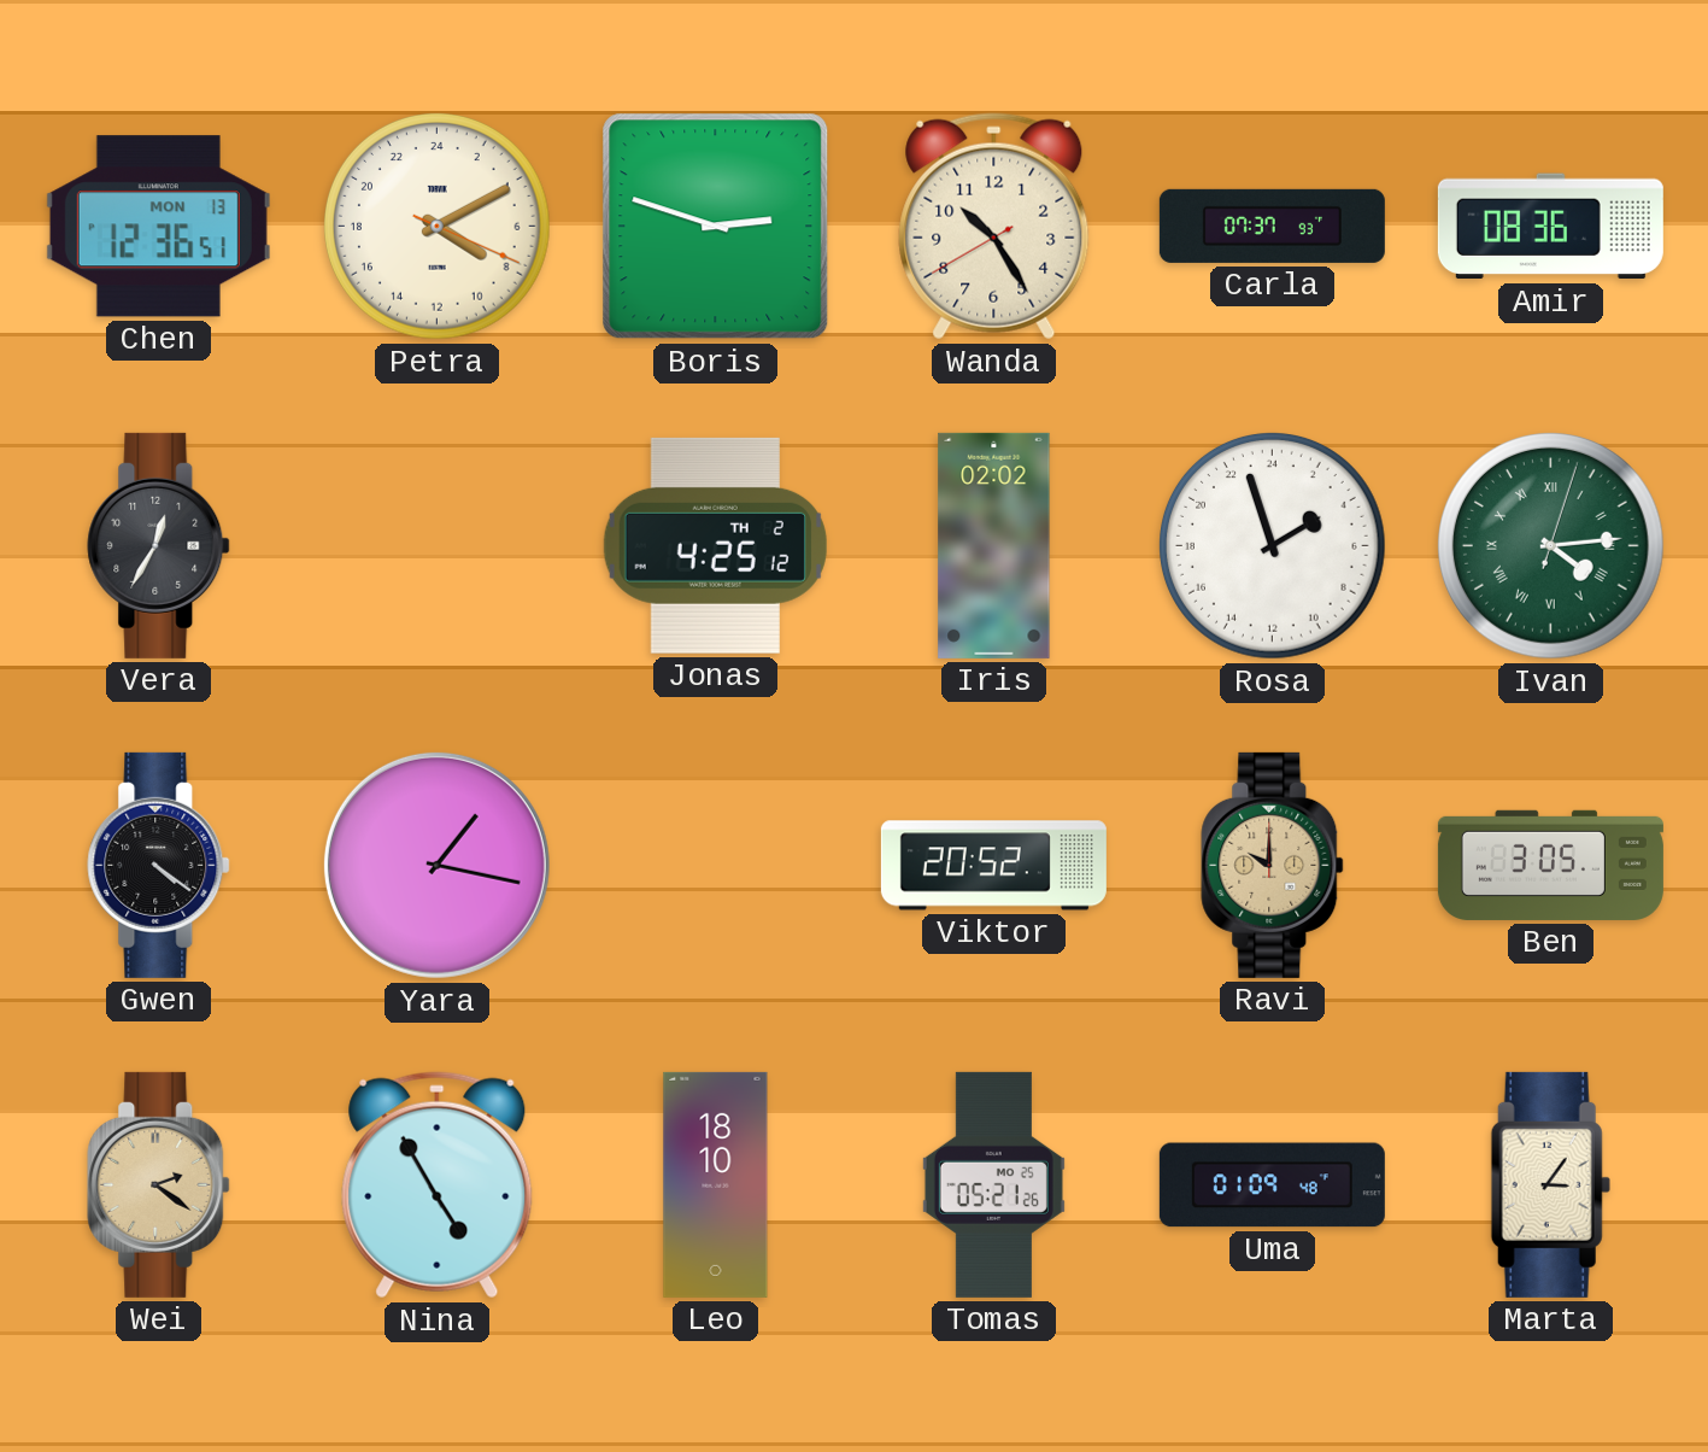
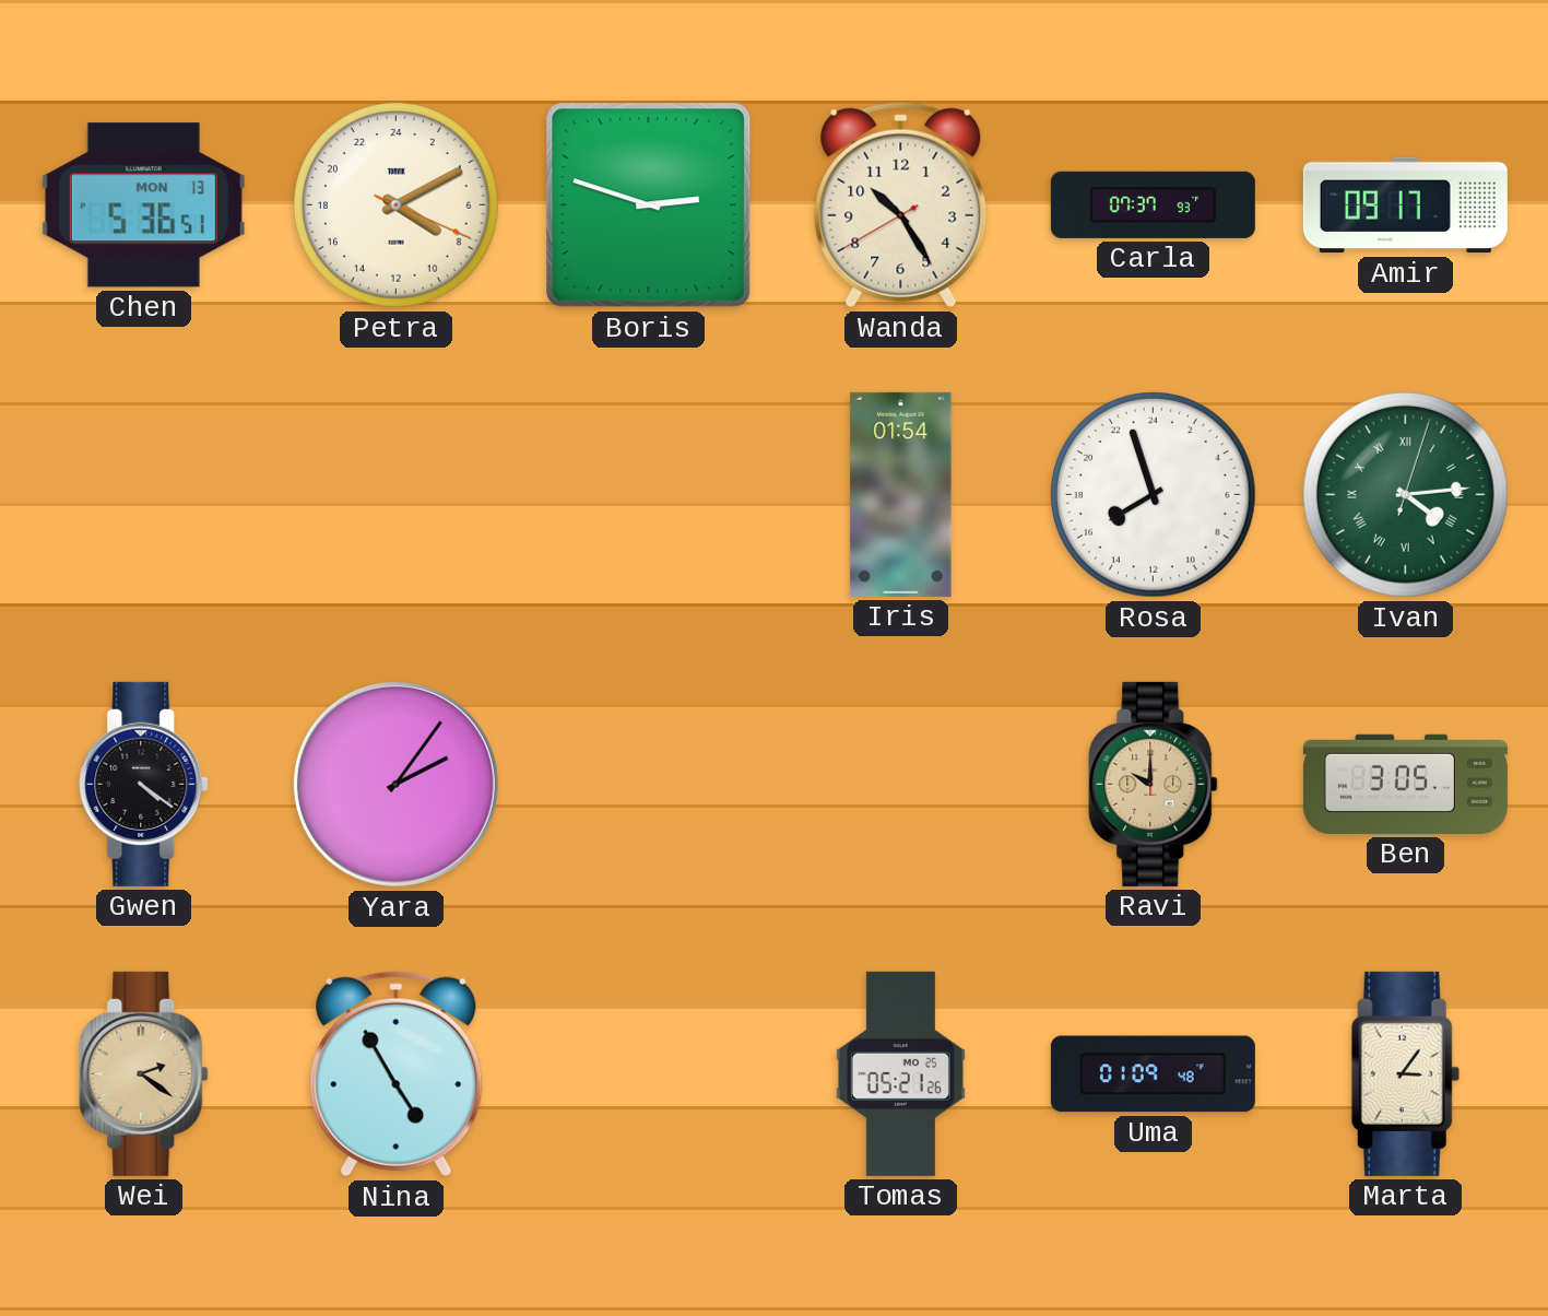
Chen: 12:36 -> 5:36 (143, 205)
Amir: 08:36 -> 09:17 (1405, 205)
Vera: 12:35 -> none (159, 545)
Jonas: 4:25 -> none (715, 545)
Iris: 02:02 -> 01:54 (901, 494)
Rosa: 3:57 -> 15:57 (1154, 495)
Yara: 1:17 -> 2:06 (395, 784)
Viktor: 20:52 -> none (993, 866)
Leo: 18:10 -> none (716, 1184)
